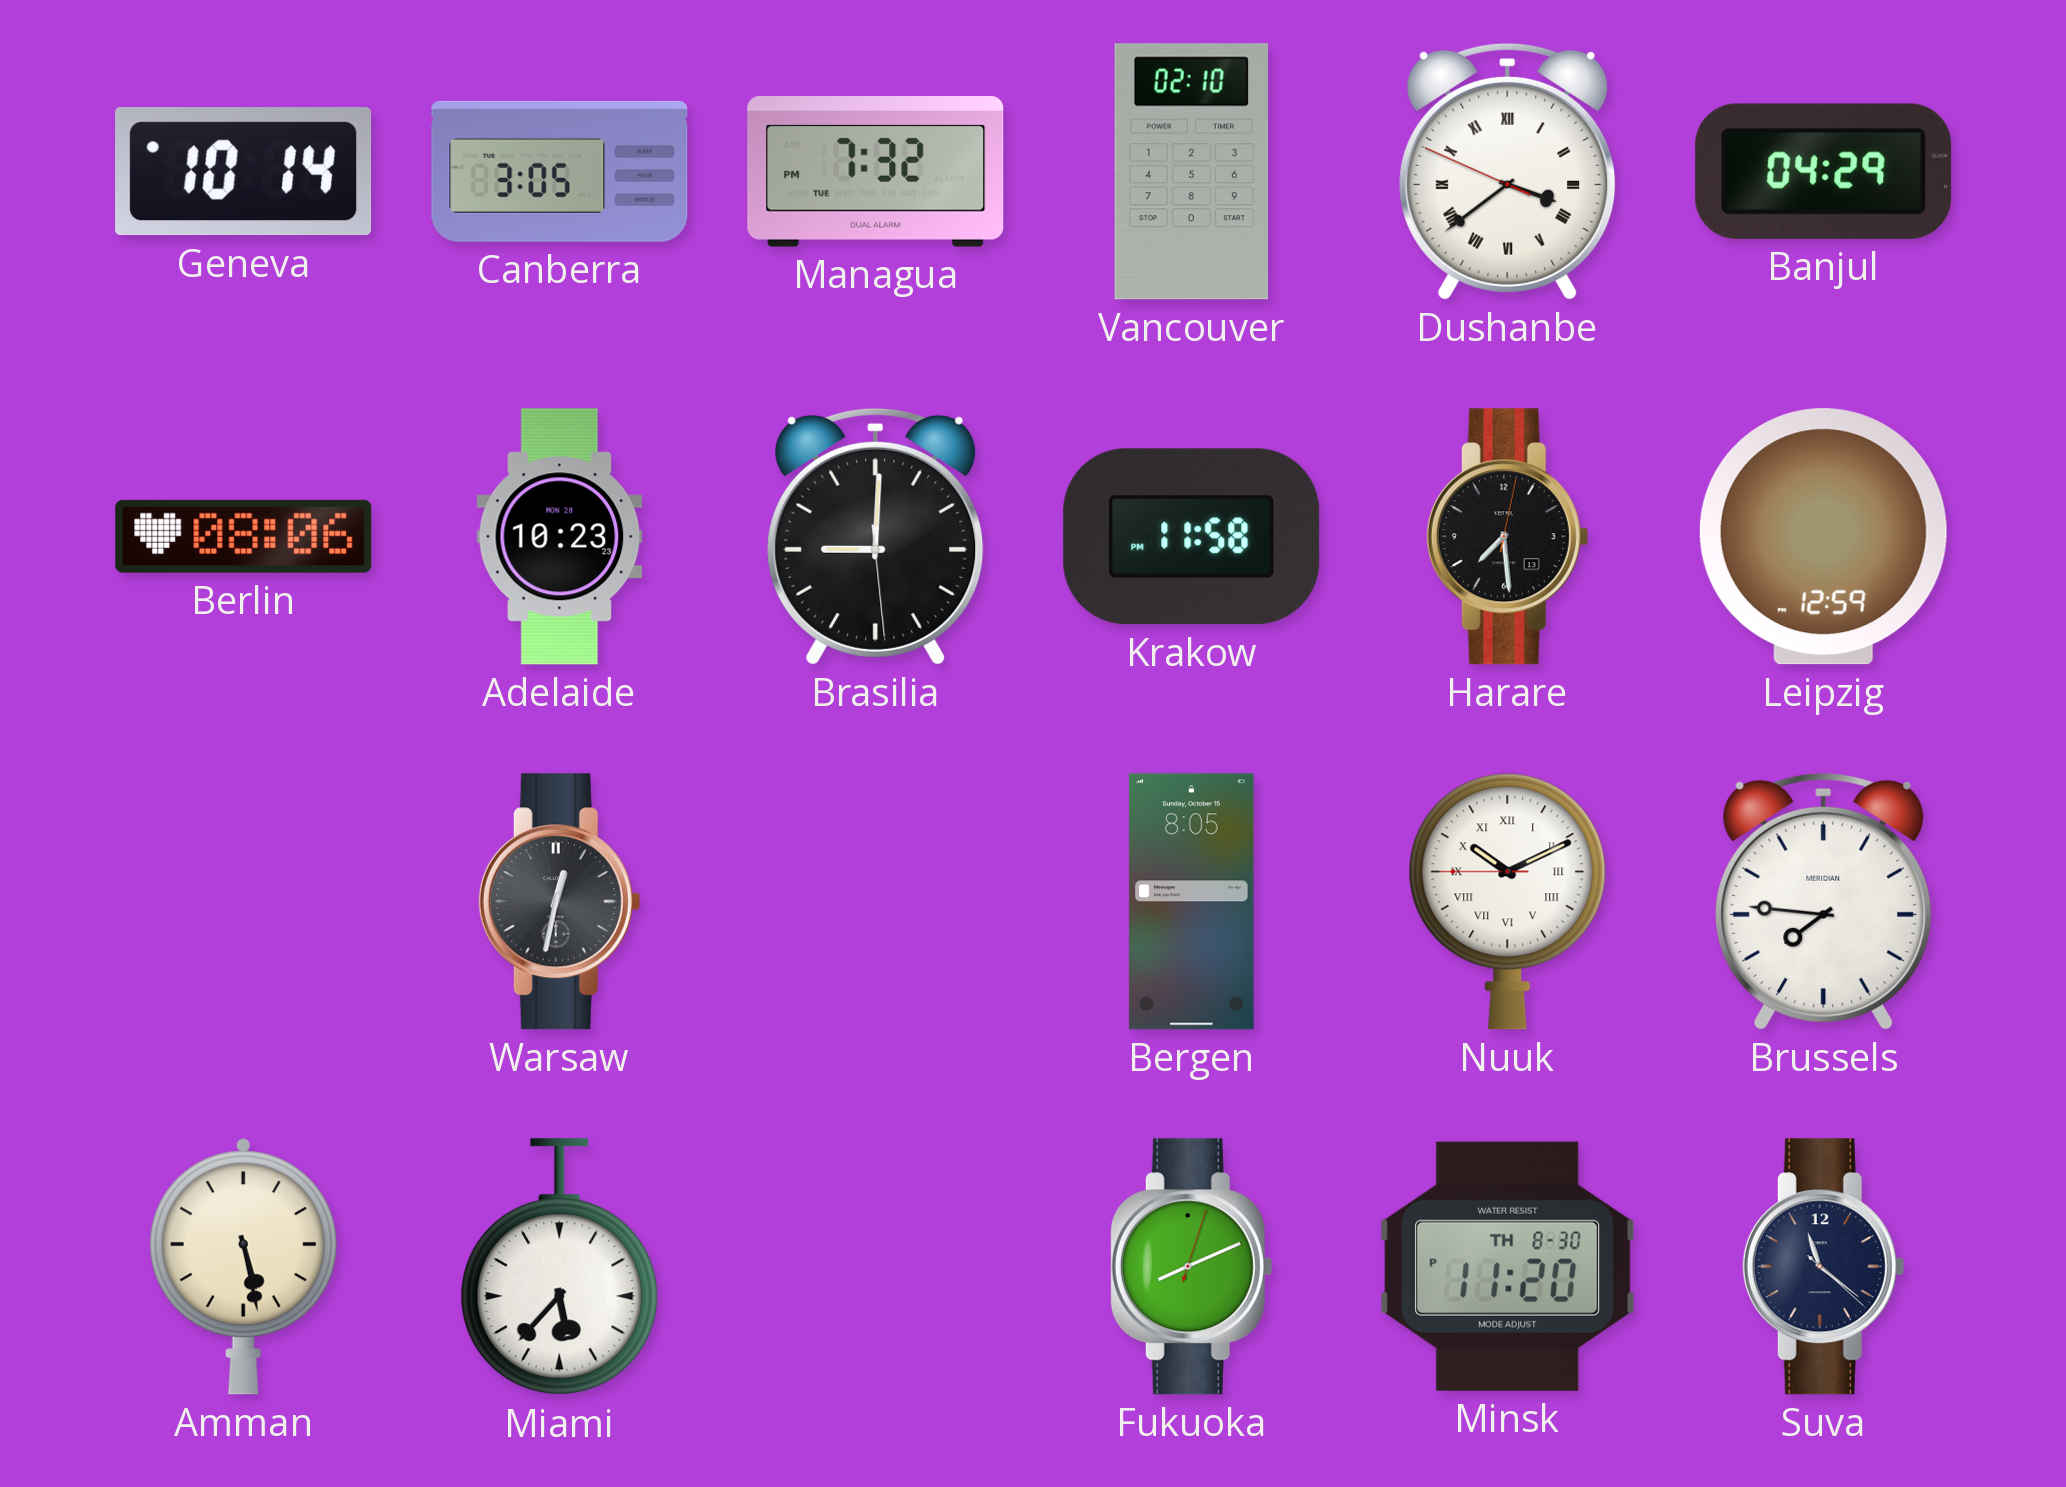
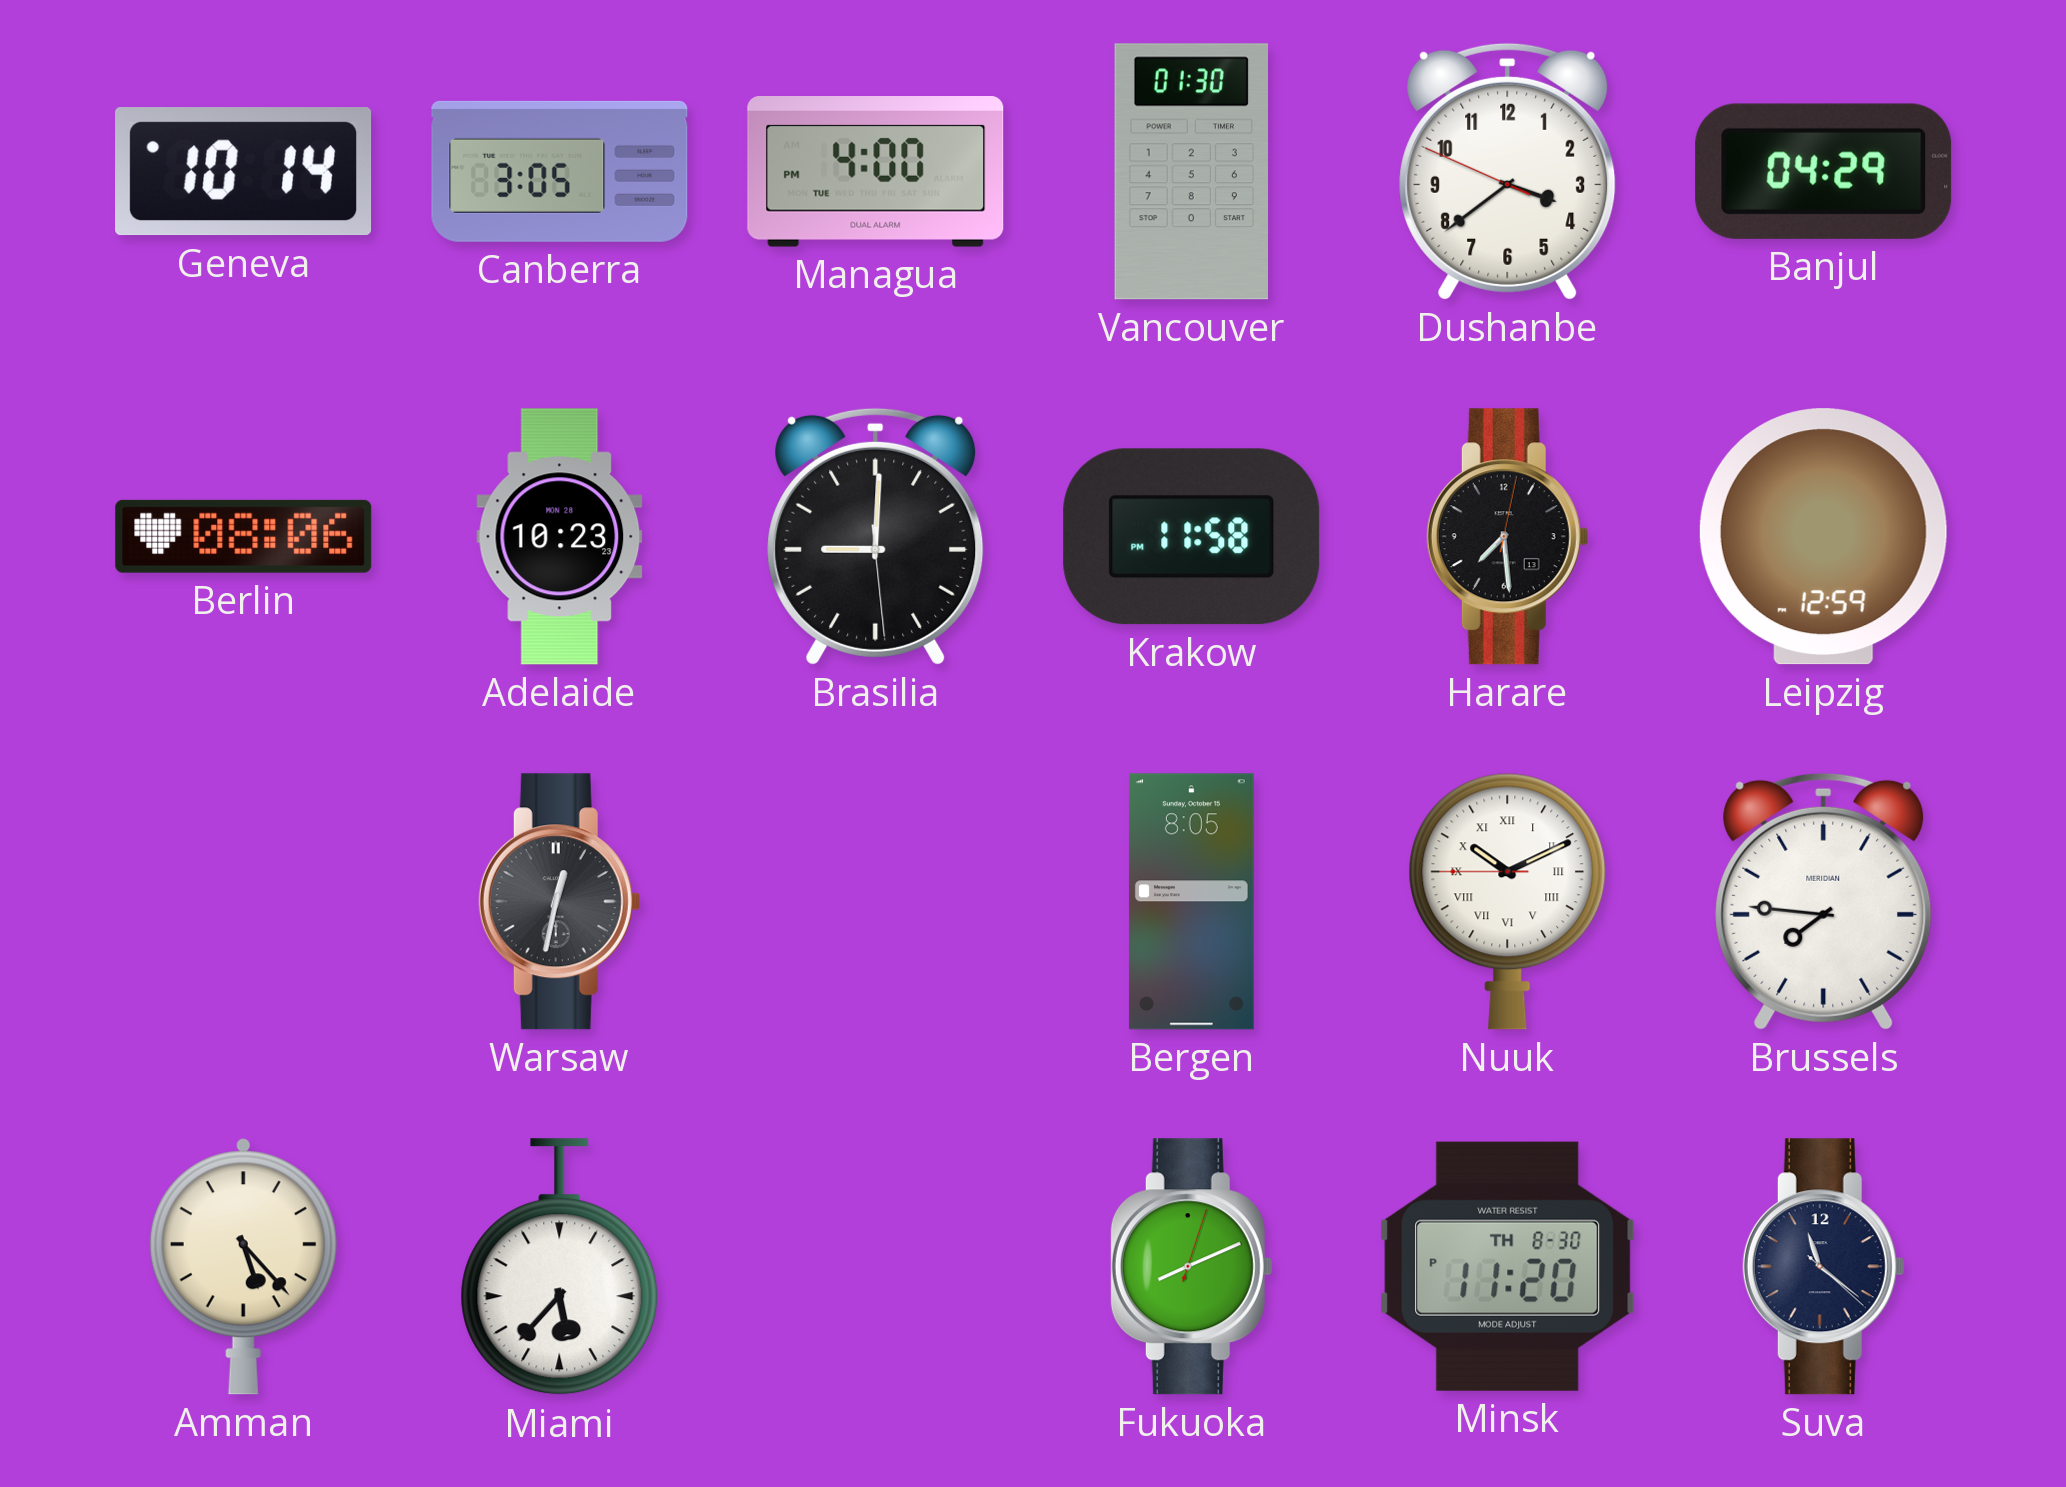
Managua: 7:32 -> 4:00 (876, 172)
Vancouver: 02:10 -> 01:30 (1191, 172)
Dushanbe numerals: Roman -> Arabic (1508, 171)
Amman: 5:28 -> 5:23 (243, 1267)
